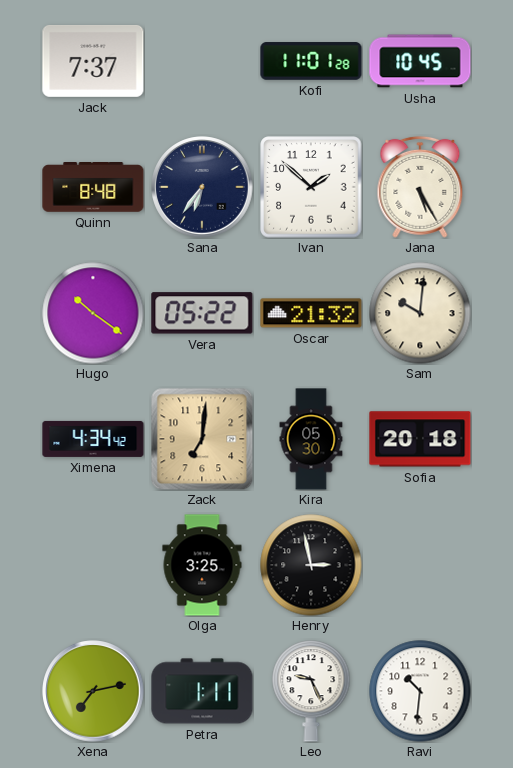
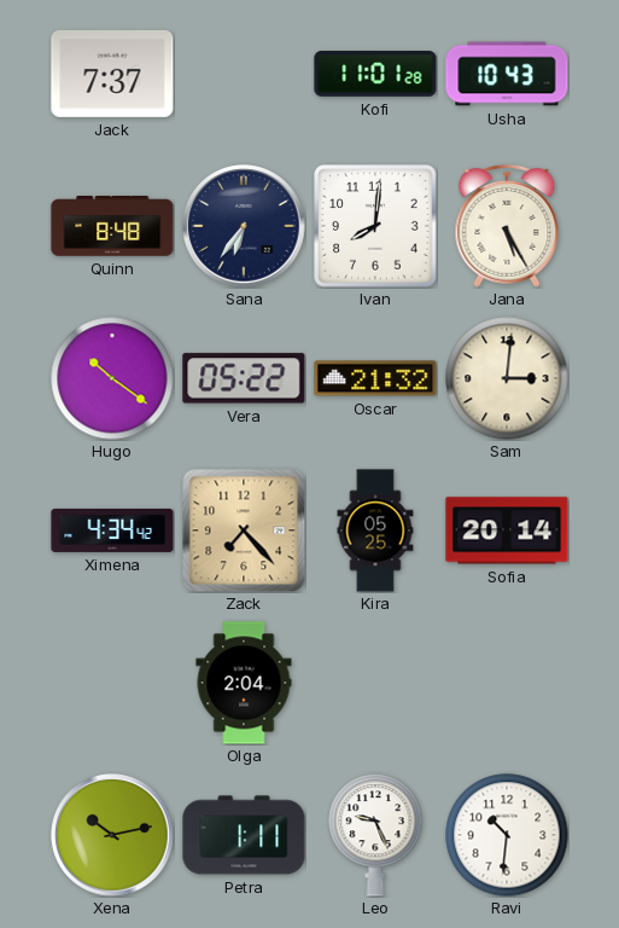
Usha: 10:45 -> 10:43 (507, 74)
Ivan: 1:52 -> 8:01 (375, 226)
Sam: 10:01 -> 3:01 (507, 378)
Zack: 7:01 -> 7:23 (244, 530)
Kira: 05:30 -> 05:25 (375, 530)
Sofia: 20:18 -> 20:14 (507, 530)
Olga: 3:25 -> 2:04 (244, 683)
Henry: 2:58 -> none (311, 565)
Xena: 7:13 -> 10:13 (112, 835)
